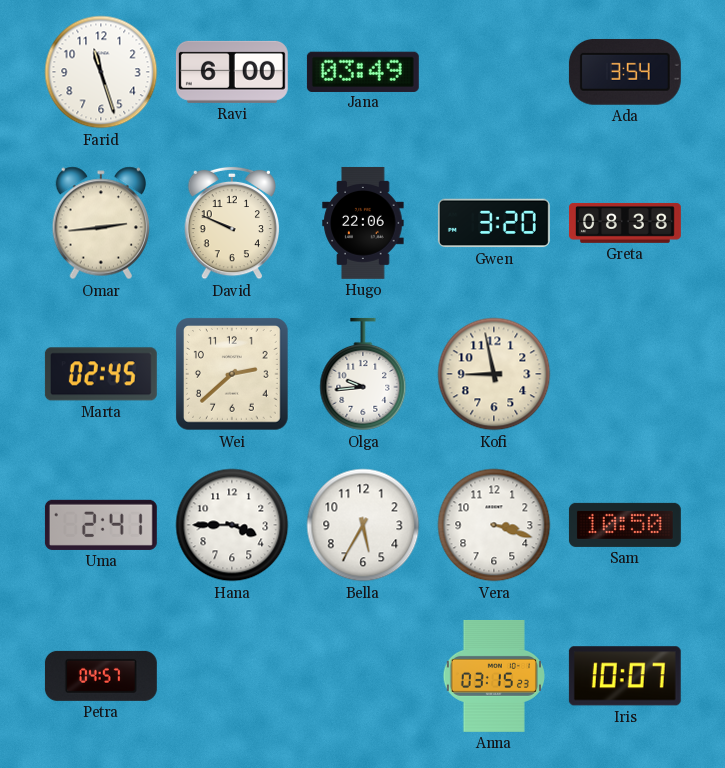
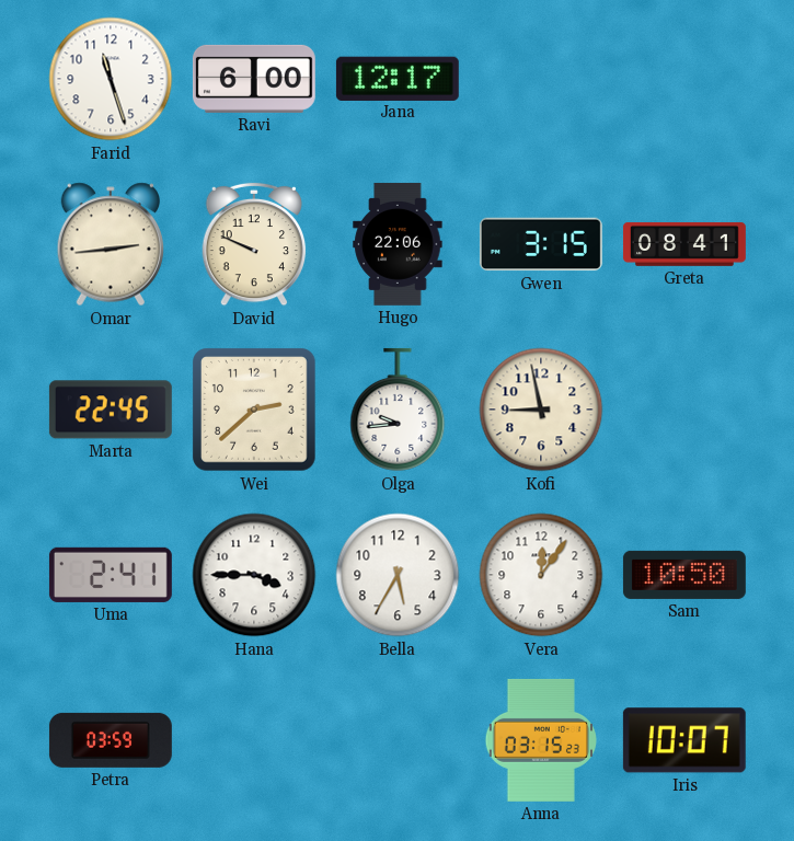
Jana: 03:49 -> 12:17 (398, 78)
Ada: 3:54 -> none (625, 72)
Gwen: 3:20 -> 3:15 (541, 244)
Greta: 08:38 -> 08:41 (684, 244)
Marta: 02:45 -> 22:45 (111, 410)
Vera: 3:18 -> 12:06 (541, 575)
Petra: 04:57 -> 03:59 (111, 740)
